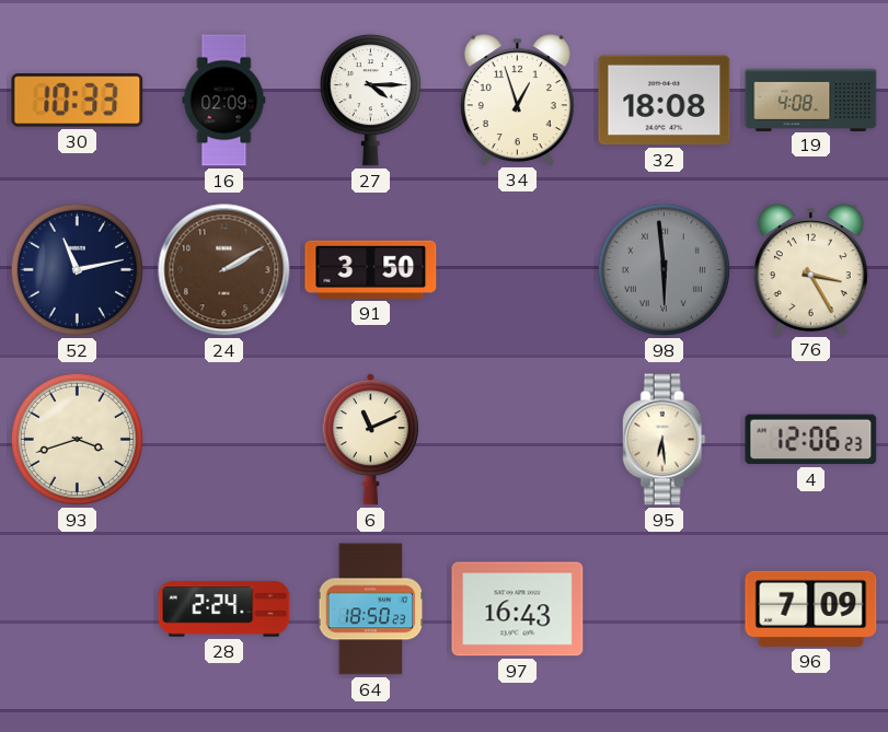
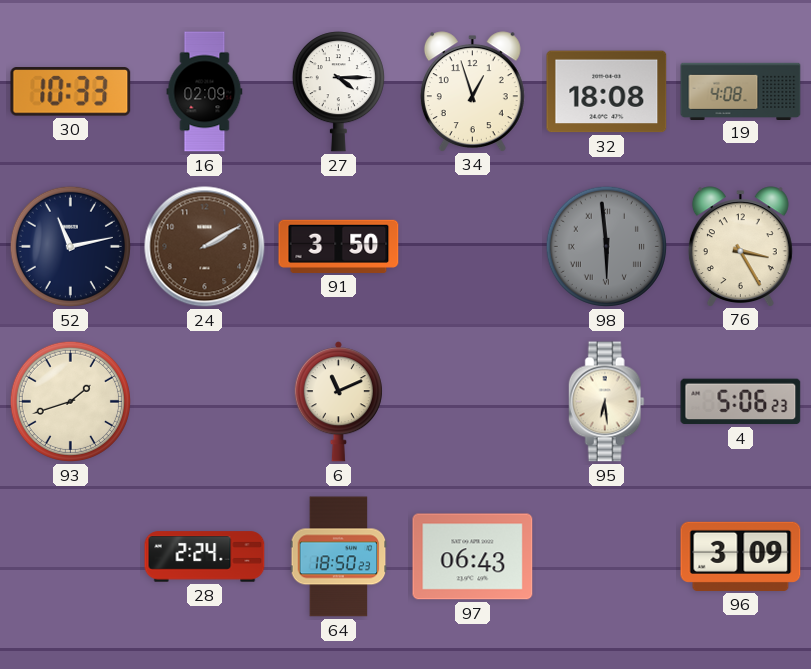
93: 3:42 -> 1:42 (70, 401)
4: 12:06 -> 5:06 (741, 402)
97: 16:43 -> 06:43 (473, 557)
96: 7:09 -> 3:09 (741, 556)
